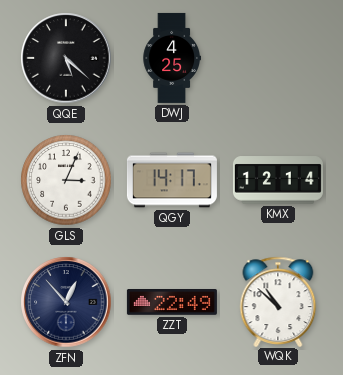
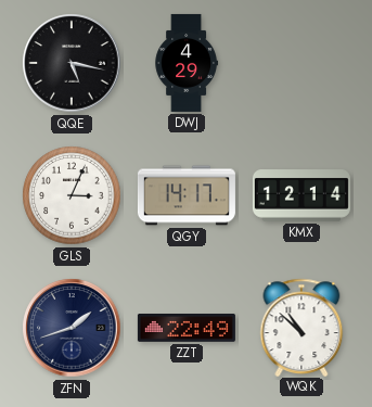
QQE: 5:22 -> 5:17 (72, 63)
DWJ: 4:25 -> 4:29 (185, 63)
ZFN: 12:53 -> 1:42 (72, 328)
